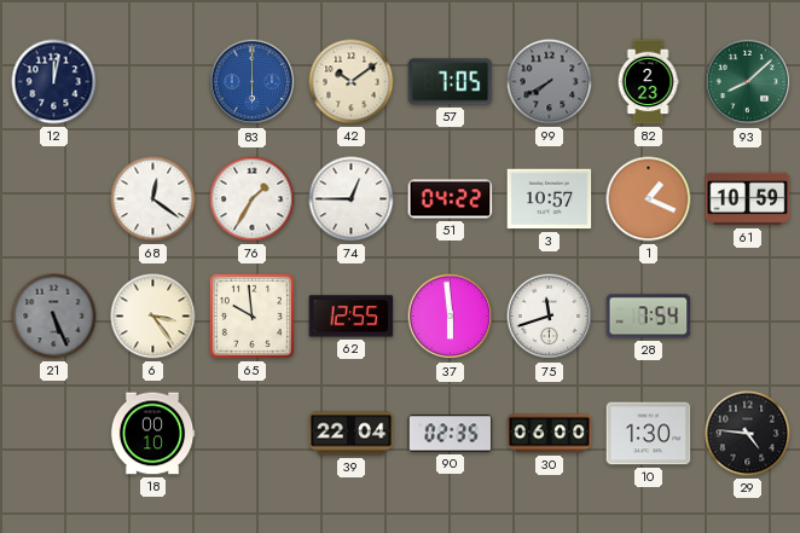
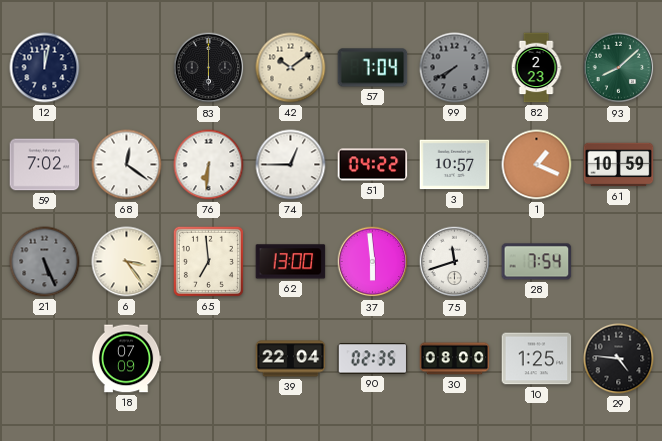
83 dial: blue -> black (209, 68)
57: 7:05 -> 7:04 (373, 68)
59: none -> 7:02 (45, 165)
76: 1:35 -> 6:31 (209, 165)
65: 9:59 -> 6:59 (208, 261)
62: 12:55 -> 13:00 (291, 262)
18: 00:10 -> 07:09 (126, 359)
30: 06:00 -> 08:00 (455, 359)
10: 1:30 -> 1:25 (537, 359)
